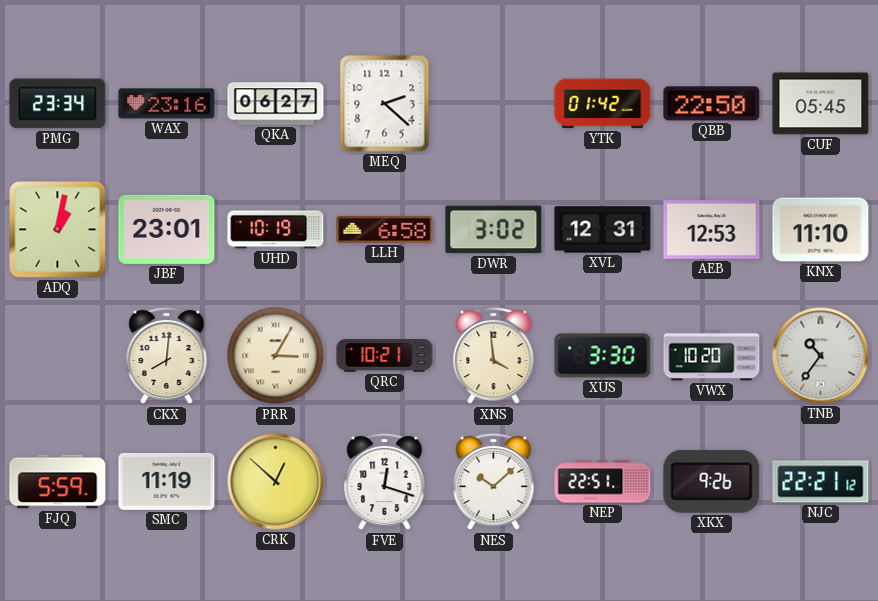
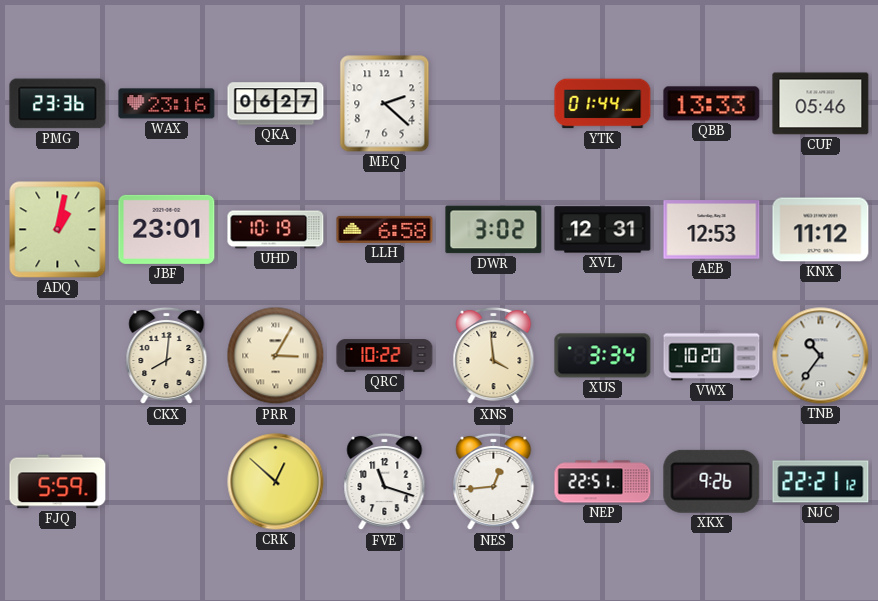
PMG: 23:34 -> 23:36 (58, 104)
YTK: 01:42 -> 01:44 (603, 104)
QBB: 22:50 -> 13:33 (712, 104)
CUF: 05:45 -> 05:46 (821, 104)
KNX: 11:10 -> 11:12 (821, 230)
QRC: 10:21 -> 10:22 (385, 356)
XUS: 3:30 -> 3:34 (603, 356)
SMC: 11:19 -> none (167, 481)
FVE: 12:18 -> 11:18 (385, 482)
NES: 10:08 -> 12:44 (494, 482)
